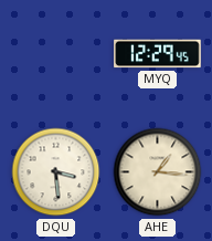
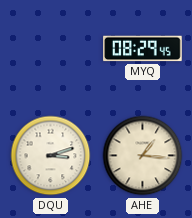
MYQ: 12:29 -> 08:29 (143, 49)
DQU: 3:29 -> 3:12 (51, 156)
